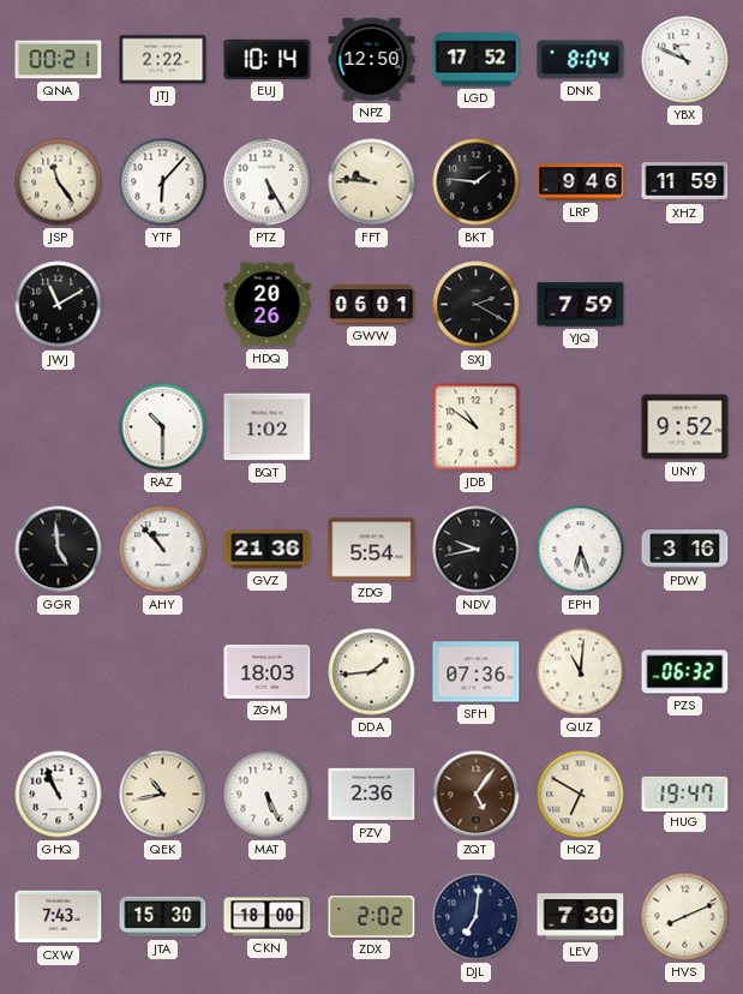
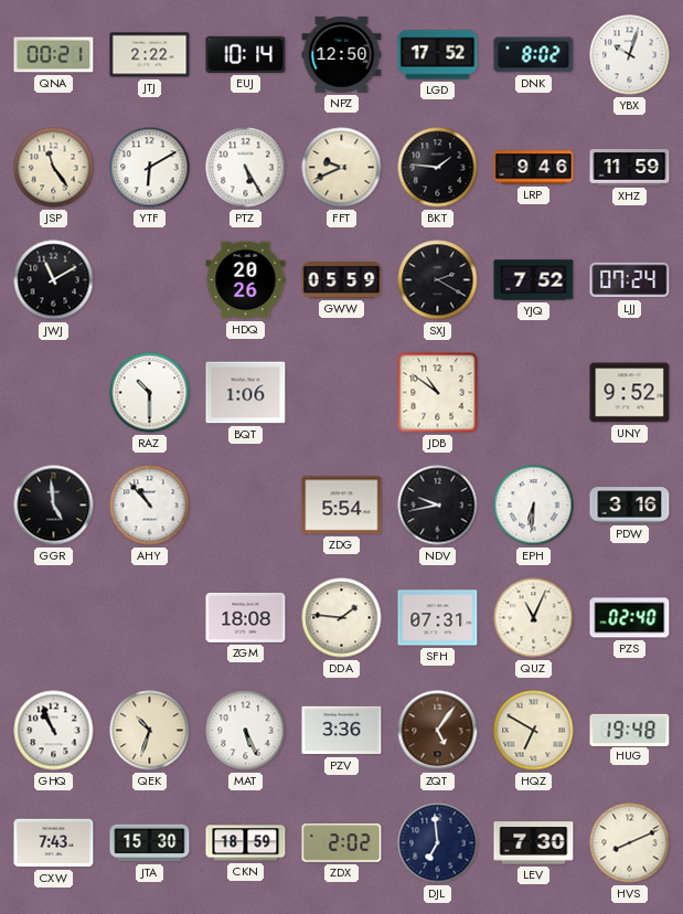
DNK: 8:04 -> 8:02 (534, 55)
YBX: 10:49 -> 10:03 (630, 55)
YTF: 6:07 -> 6:10 (150, 168)
FFT: 9:46 -> 9:41 (342, 168)
GWW: 06:01 -> 05:59 (342, 279)
YJQ: 7:59 -> 7:52 (534, 280)
LJJ: none -> 07:24 (630, 280)
BQT: 1:02 -> 1:06 (246, 393)
GVZ: 21:36 -> none (268, 550)
EPH: 6:27 -> 6:31 (534, 506)
ZGM: 18:03 -> 18:08 (246, 617)
DDA: 1:44 -> 1:46 (342, 618)
SFH: 07:36 -> 07:31 (438, 618)
QUZ: 11:01 -> 11:04 (534, 618)
PZS: 06:32 -> 02:40 (630, 618)
QEK: 10:43 -> 10:33 (150, 731)
PZV: 2:36 -> 3:36 (342, 731)
HUG: 19:47 -> 19:48 (630, 730)
CKN: 18:00 -> 18:59 (246, 843)
DJL: 7:01 -> 6:59 (438, 843)
